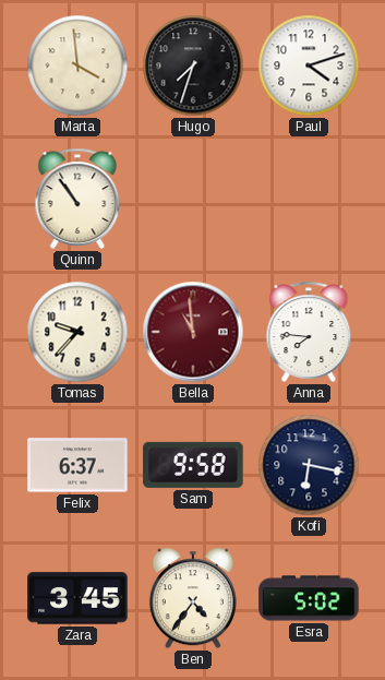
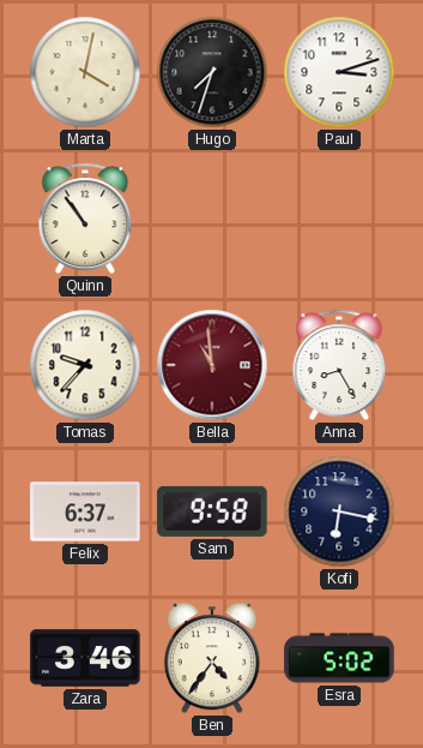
Marta: 3:59 -> 4:02 (85, 72)
Paul: 4:12 -> 3:12 (339, 72)
Anna: 7:46 -> 8:25 (339, 365)
Zara: 3:45 -> 3:46 (85, 658)
